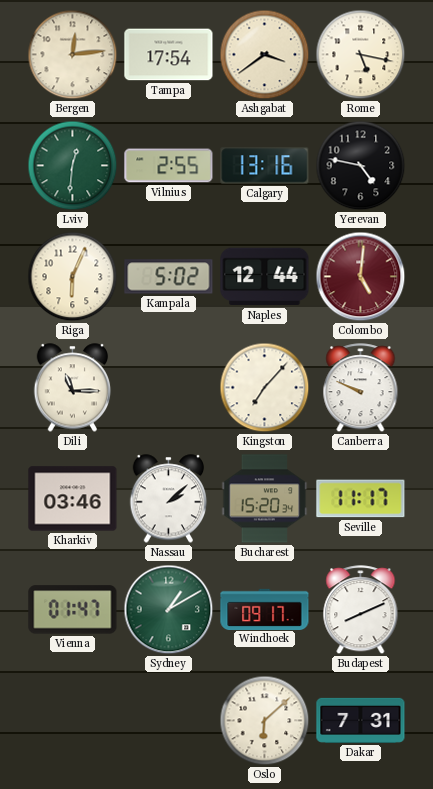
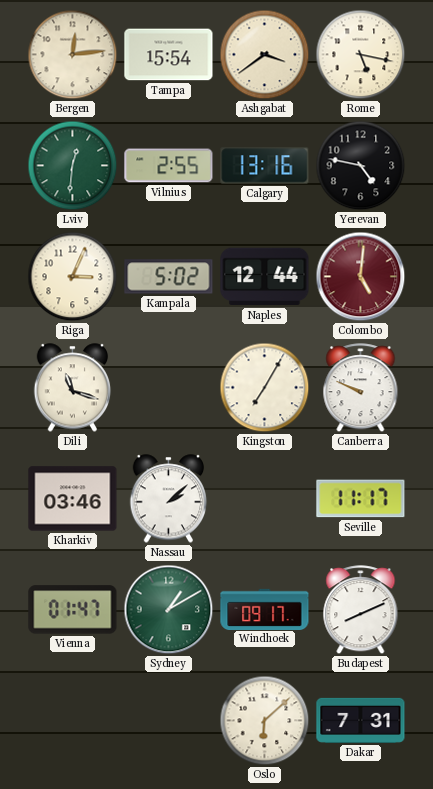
Tampa: 17:54 -> 15:54 (169, 55)
Riga: 6:04 -> 3:04 (73, 277)
Dili: 11:15 -> 11:18 (73, 388)
Kingston: 7:07 -> 7:05 (265, 388)
Bucharest: 15:20 -> none (265, 499)
